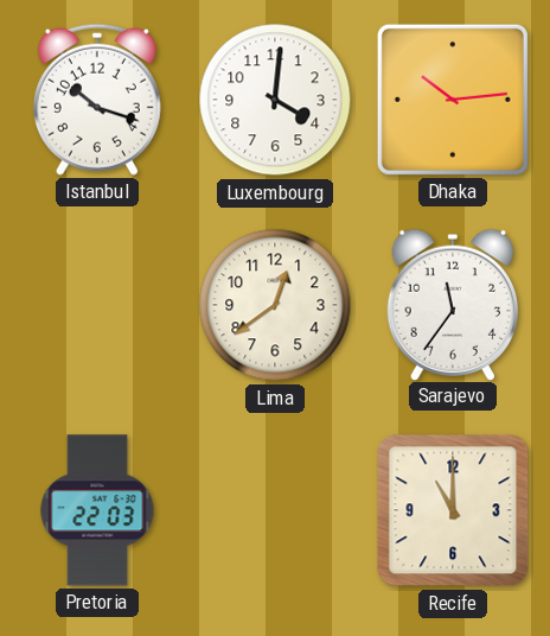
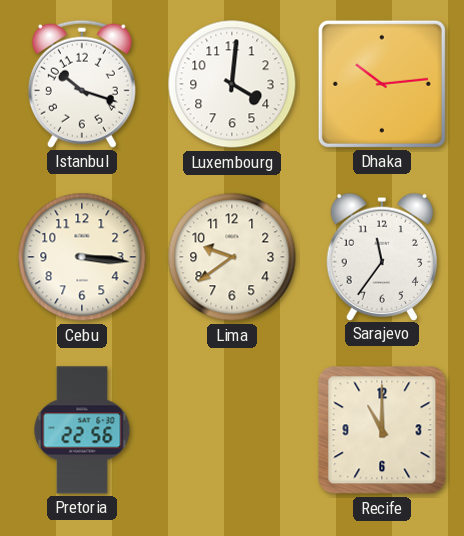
Cebu: none -> 3:16 (82, 257)
Lima: 12:39 -> 9:39 (232, 257)
Pretoria: 22:03 -> 22:56 (82, 430)
